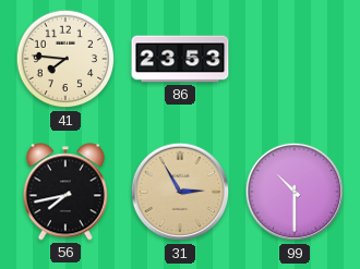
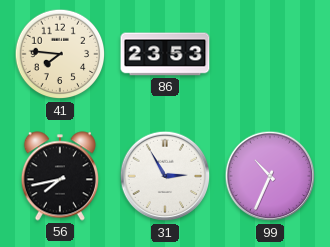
31 dial: champagne -> white (165, 176)
99: 10:30 -> 10:34 (270, 176)
